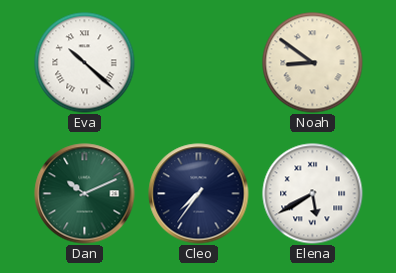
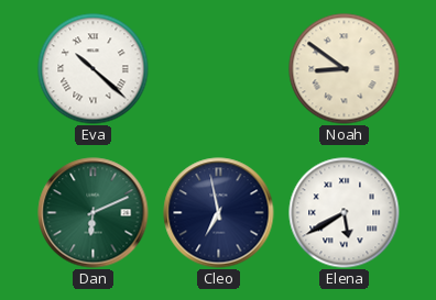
Dan: 10:11 -> 6:11 (94, 213)
Cleo: 7:36 -> 6:58 (219, 213)
